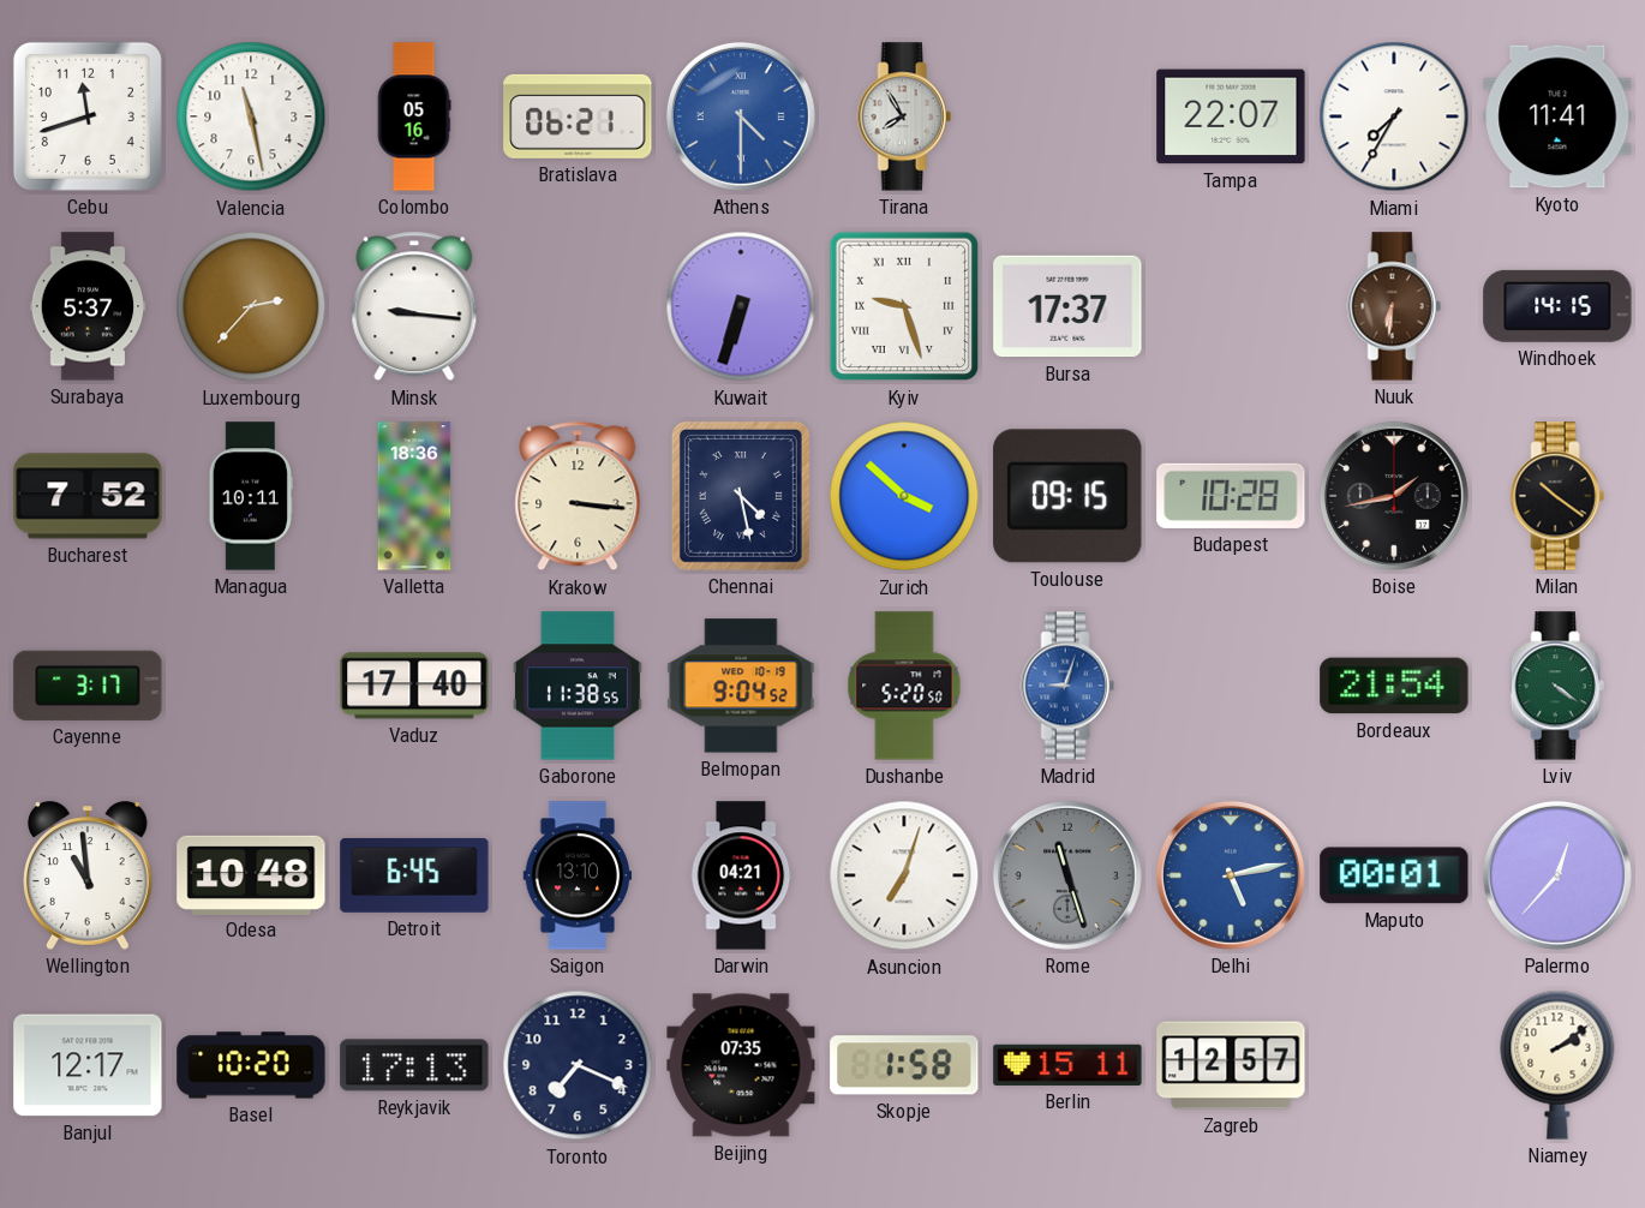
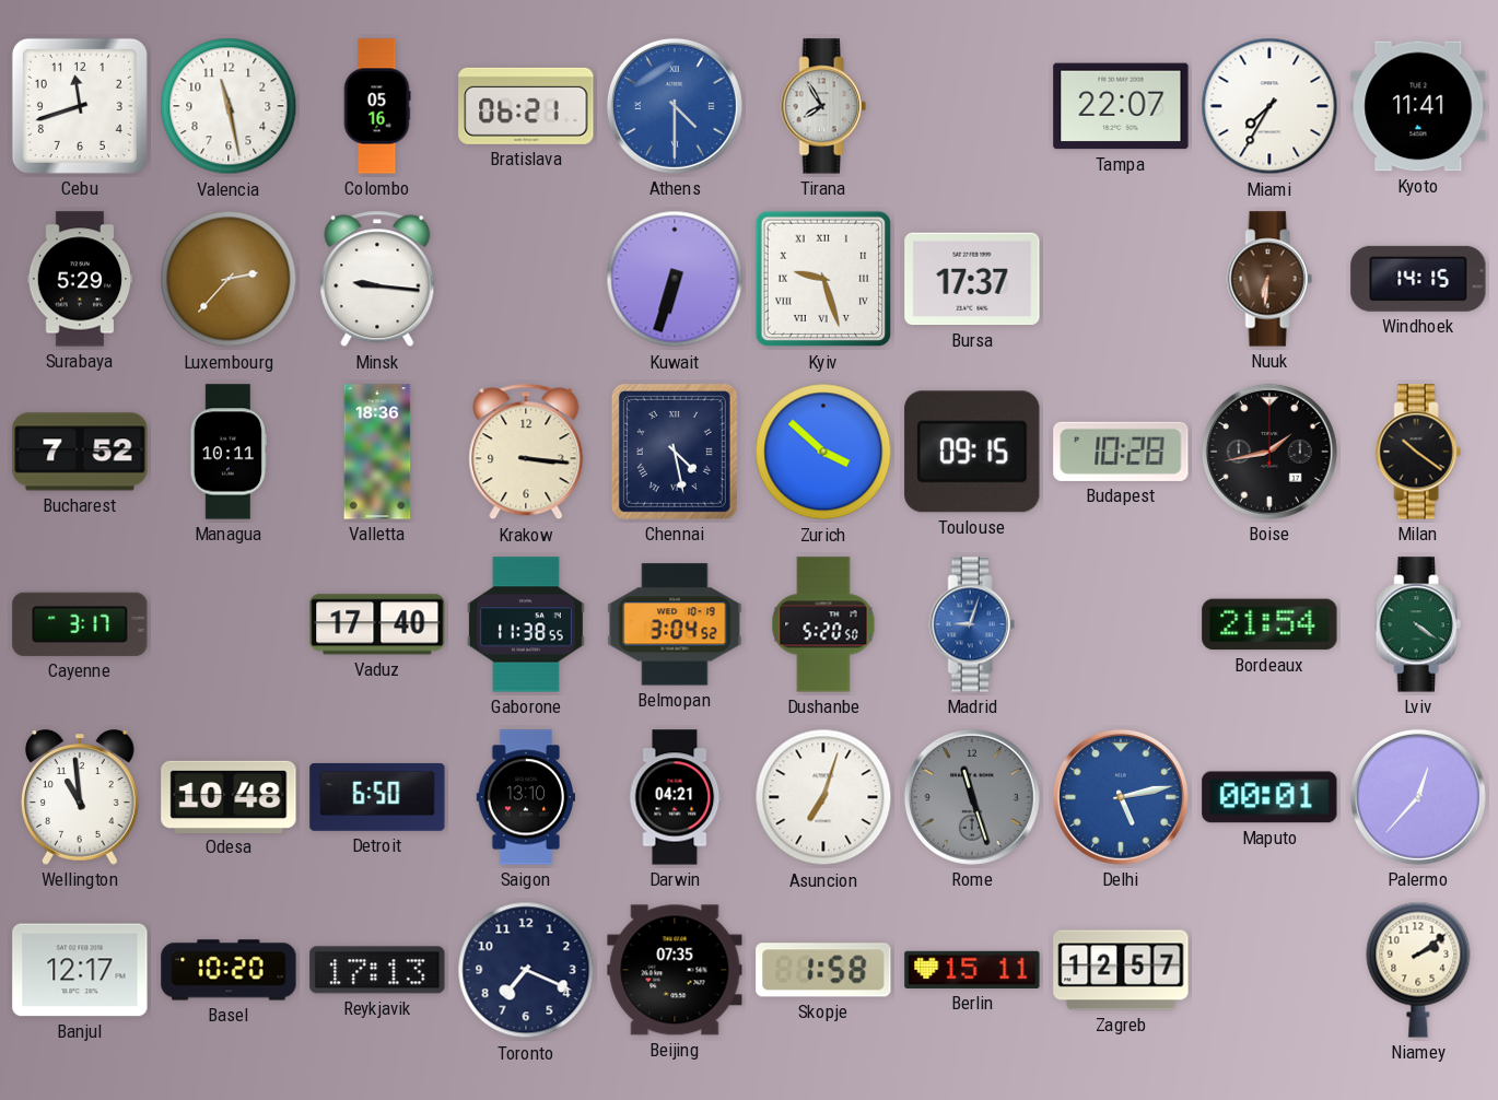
Surabaya: 5:37 -> 5:29 (80, 279)
Belmopan: 9:04 -> 3:04 (675, 624)
Detroit: 6:45 -> 6:50 (377, 797)
